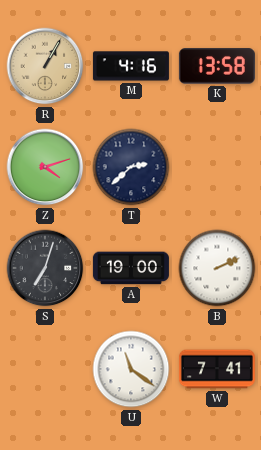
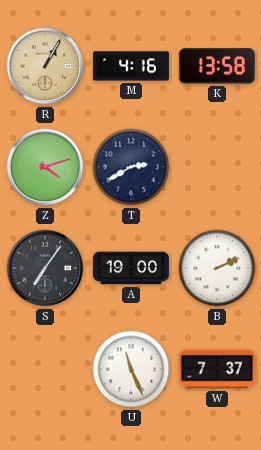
T: 2:38 -> 2:40 (131, 167)
S: 7:03 -> 7:06 (45, 268)
U: 11:21 -> 11:26 (131, 369)
W: 7:41 -> 7:37 (217, 369)
